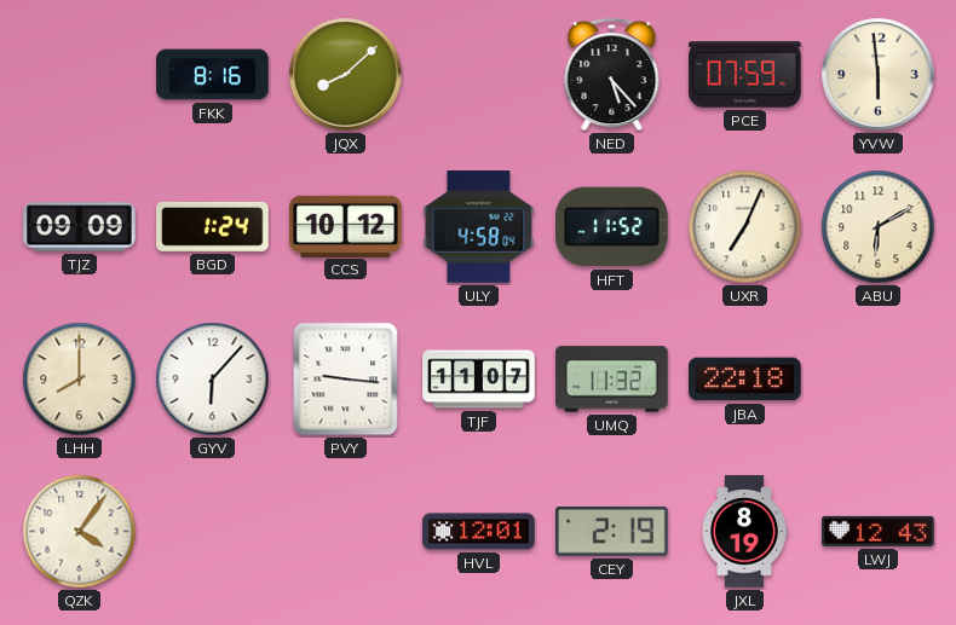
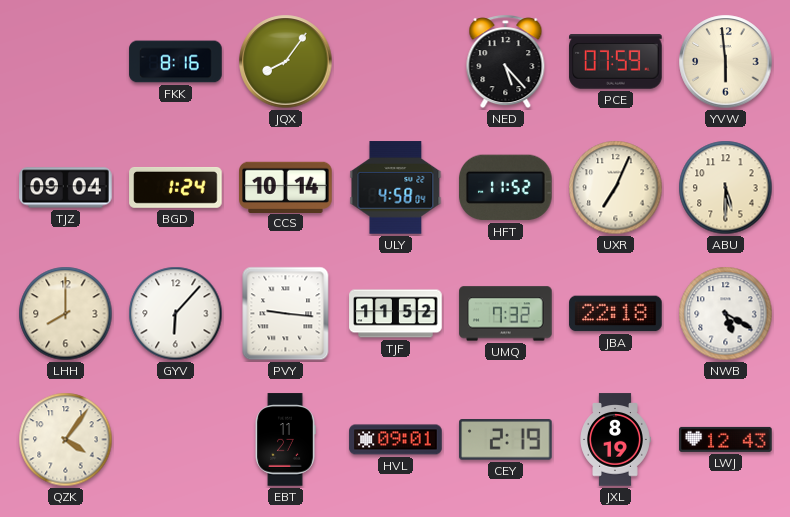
JQX: 8:08 -> 8:06 (286, 62)
TJZ: 09:09 -> 09:04 (66, 188)
CCS: 10:12 -> 10:14 (286, 187)
ABU: 6:10 -> 5:30 (726, 188)
TJF: 11:07 -> 11:52 (396, 314)
UMQ: 11:32 -> 7:32 (506, 314)
NWB: none -> 5:20 (726, 314)
EBT: none -> 11:27 (285, 440)
HVL: 12:01 -> 09:01 (396, 440)
